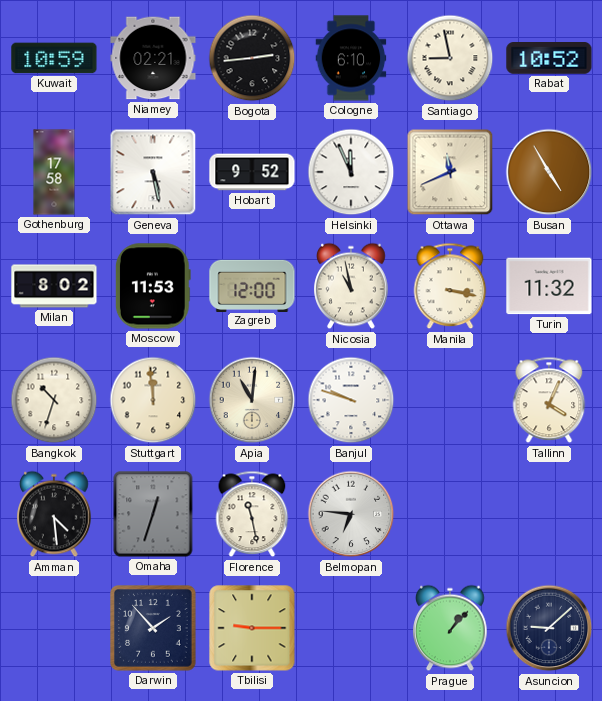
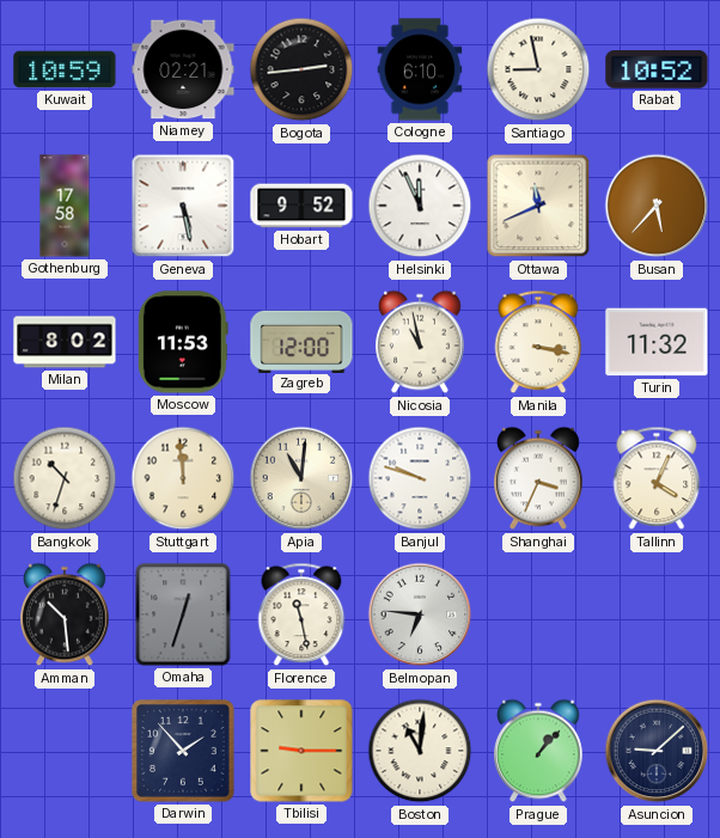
Busan: 4:55 -> 5:37 (657, 206)
Shanghai: none -> 3:34 (538, 478)
Amman: 4:29 -> 10:29 (65, 614)
Boston: none -> 11:01 (420, 751)
